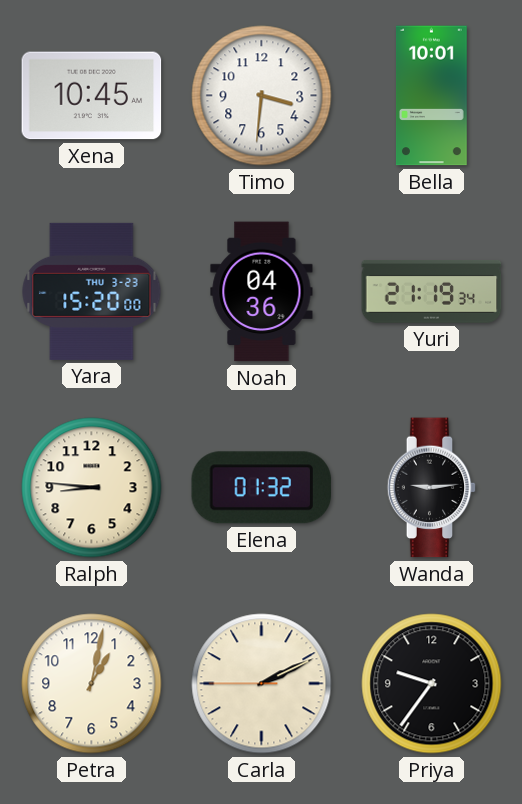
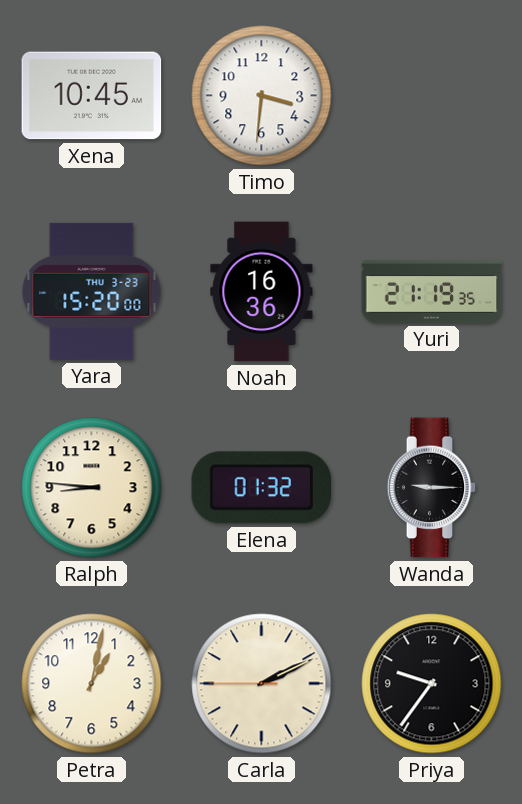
Bella: 10:01 -> none (431, 96)
Noah: 04:36 -> 16:36 (262, 292)
Yuri: 21:19:34 -> 21:19:35 (432, 292)
Wanda: 9:14 -> 9:15 (432, 488)
